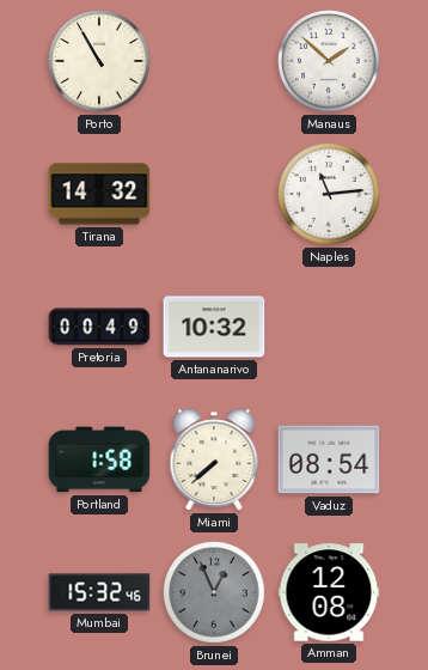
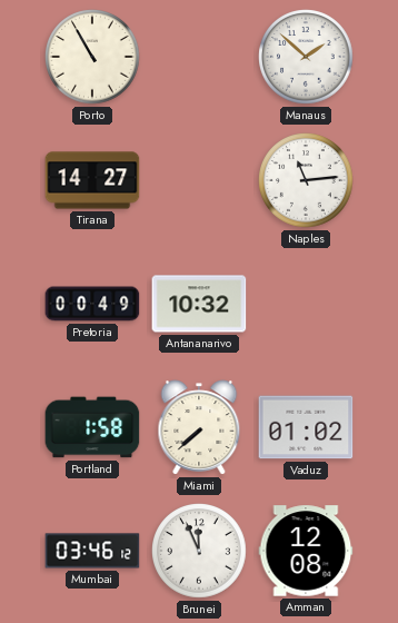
Tirana: 14:32 -> 14:27 (92, 180)
Vaduz: 08:54 -> 01:02 (306, 427)
Mumbai: 15:32 -> 03:46 (92, 551)
Brunei: 12:56 -> 11:56 (199, 551)
Brunei dial: grey -> white (199, 551)
